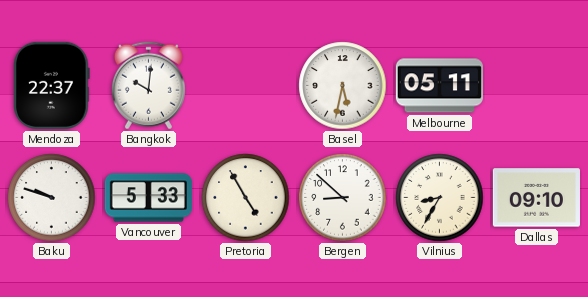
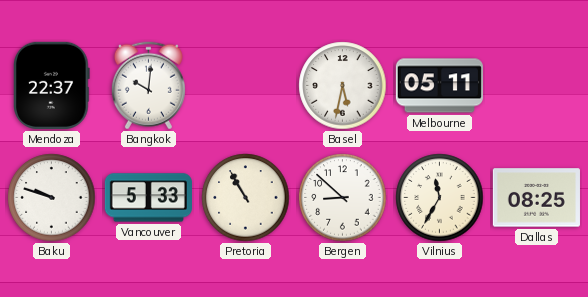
Pretoria: 4:55 -> 10:55 (246, 198)
Vilnius: 8:35 -> 11:35 (440, 198)
Dallas: 09:10 -> 08:25 (536, 198)
